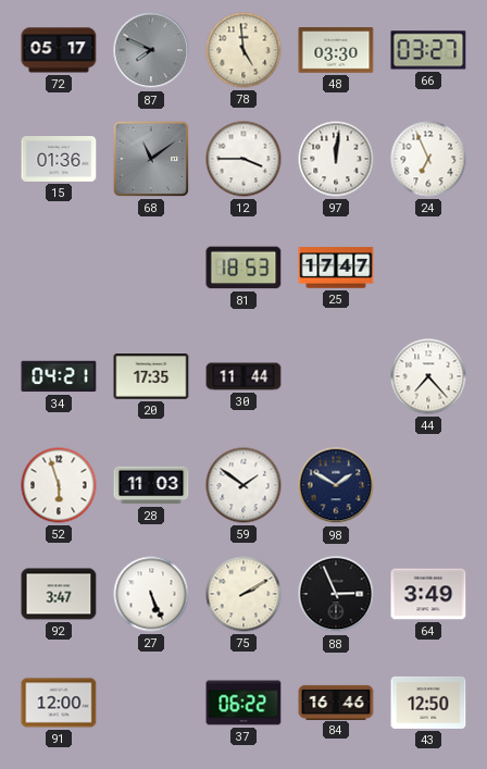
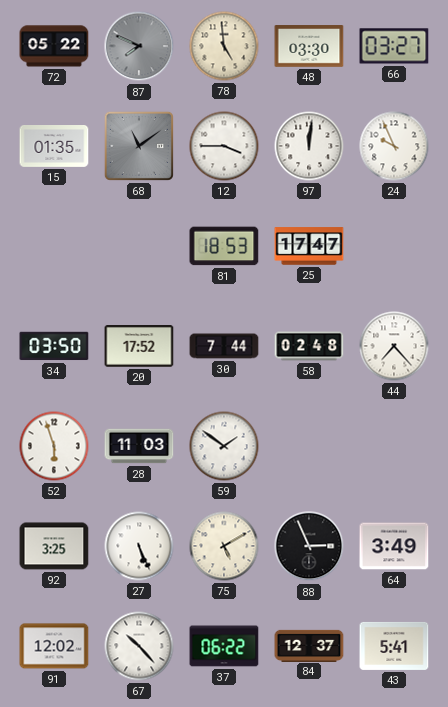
72: 05:17 -> 05:22 (54, 46)
15: 01:36 -> 01:35 (54, 147)
24: 6:56 -> 9:56 (394, 146)
34: 04:21 -> 03:50 (54, 346)
20: 17:35 -> 17:52 (139, 346)
30: 11:44 -> 7:44 (224, 346)
58: none -> 02:48 (309, 346)
98: 1:50 -> none (336, 485)
92: 3:47 -> 3:25 (54, 546)
75: 2:10 -> 5:10 (224, 546)
91: 12:00 -> 12:02 (54, 646)
67: none -> 10:23 (139, 646)
84: 16:46 -> 12:37 (309, 645)
43: 12:50 -> 5:41 (394, 646)
